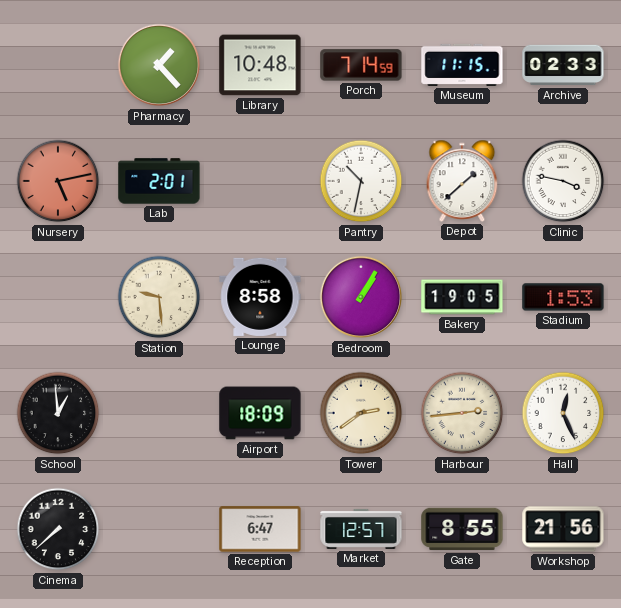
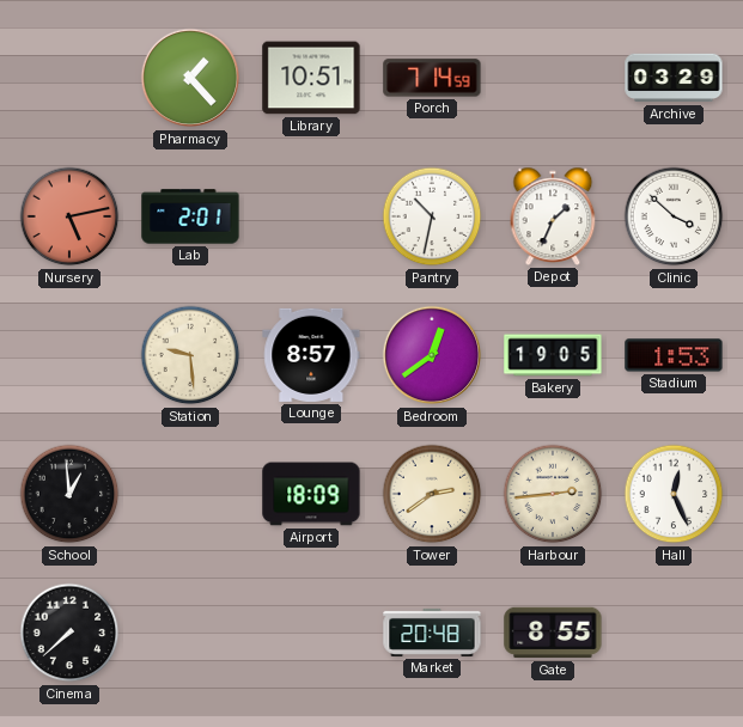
Library: 10:48 -> 10:51 (311, 78)
Museum: 11:15 -> none (462, 65)
Archive: 02:33 -> 03:29 (674, 78)
Depot: 1:38 -> 1:34 (553, 216)
Clinic: 3:47 -> 3:52 (674, 216)
Lounge: 8:58 -> 8:57 (311, 355)
Bedroom: 1:05 -> 12:39 (432, 355)
Reception: 6:47 -> none (260, 529)
Market: 12:57 -> 20:48 (432, 633)
Workshop: 21:56 -> none (563, 529)
